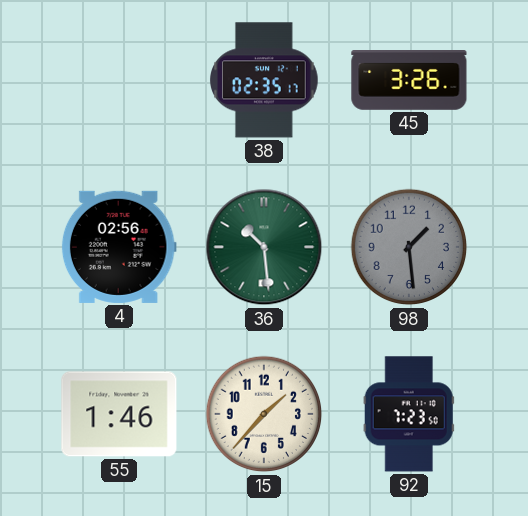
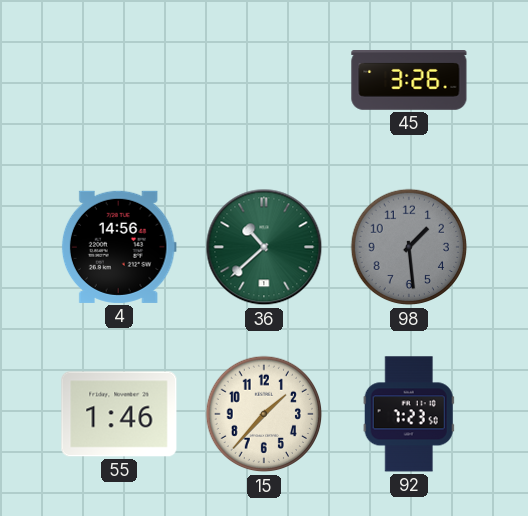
38: 02:35 -> none (264, 80)
4: 02:56 -> 14:56 (119, 247)
36: 10:29 -> 10:38 (264, 247)
